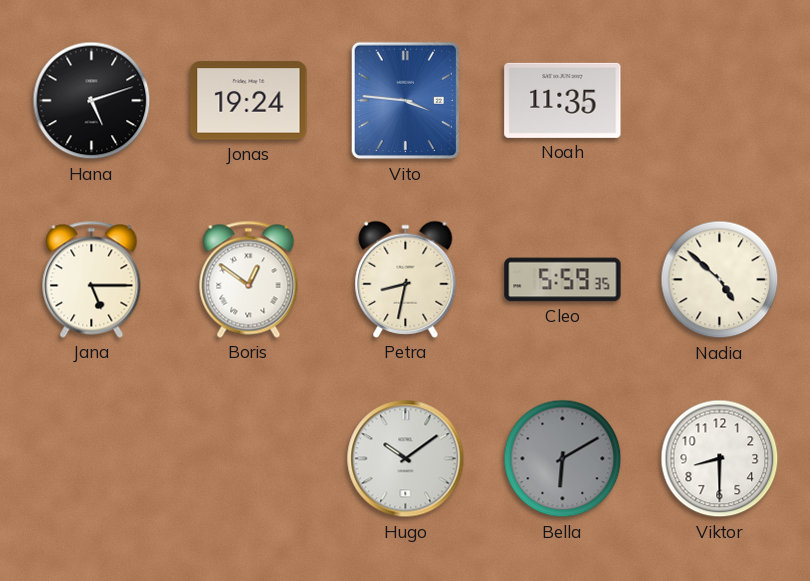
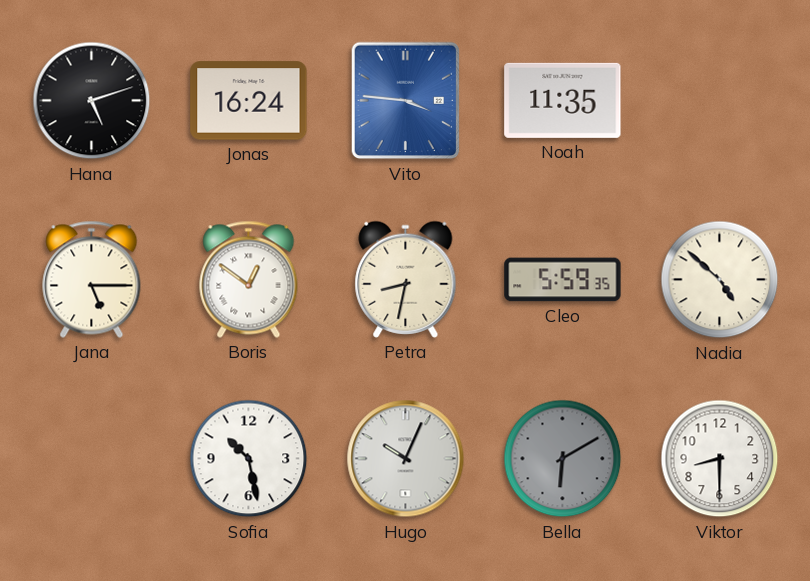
Jonas: 19:24 -> 16:24 (249, 101)
Sofia: none -> 10:28 (249, 459)
Hugo: 10:09 -> 10:04 (406, 459)
